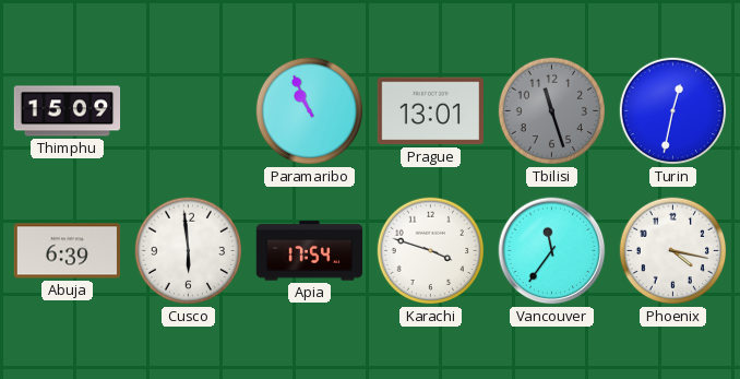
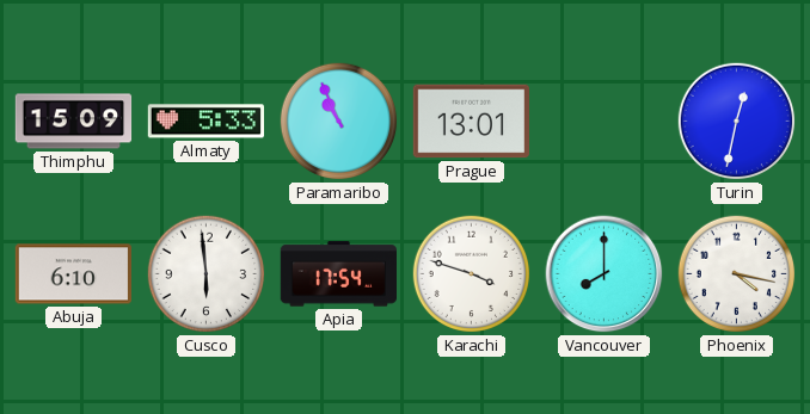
Almaty: none -> 5:33 (205, 122)
Tbilisi: 11:27 -> none (552, 111)
Abuja: 6:39 -> 6:10 (73, 274)
Vancouver: 11:36 -> 8:00 (605, 274)
